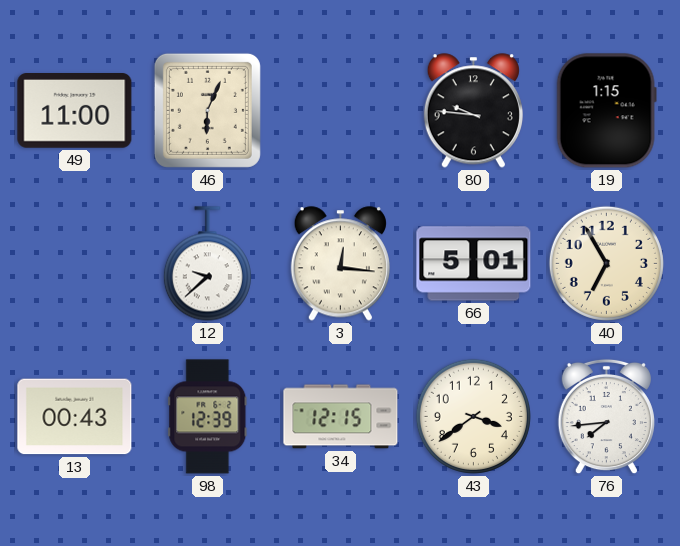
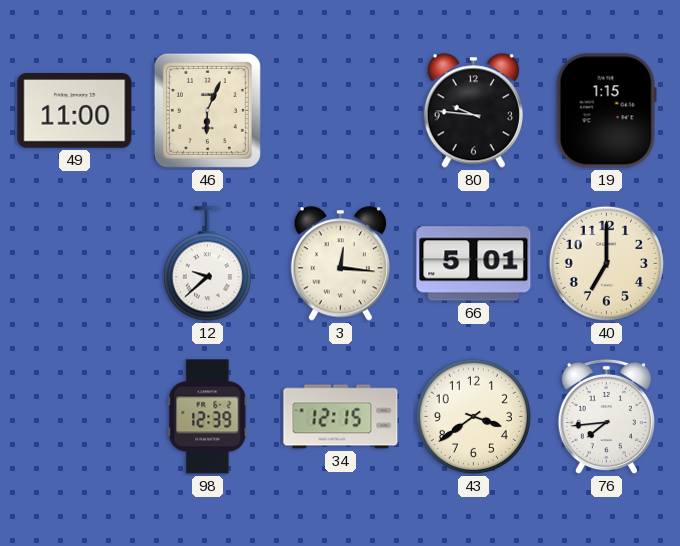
40: 6:55 -> 7:00 (606, 263)
13: 00:43 -> none (75, 417)
